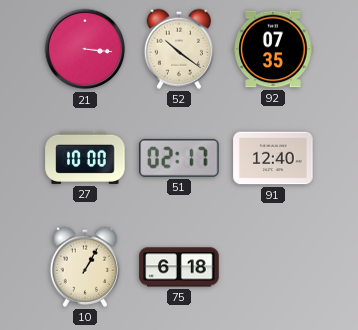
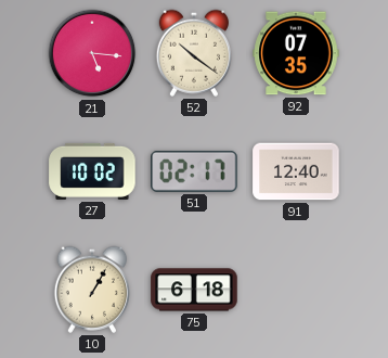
21: 3:16 -> 5:16 (92, 53)
27: 10:00 -> 10:02 (92, 171)
